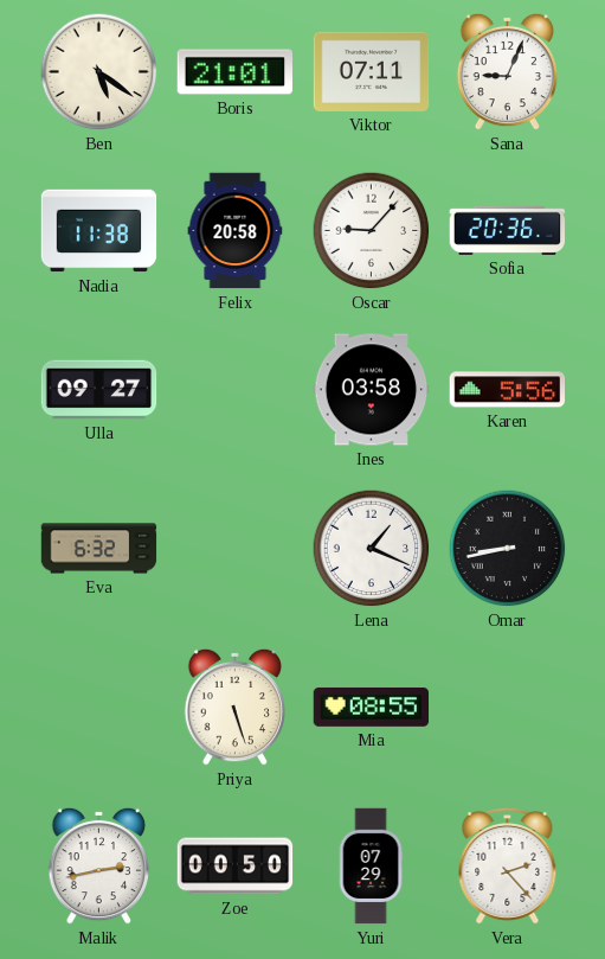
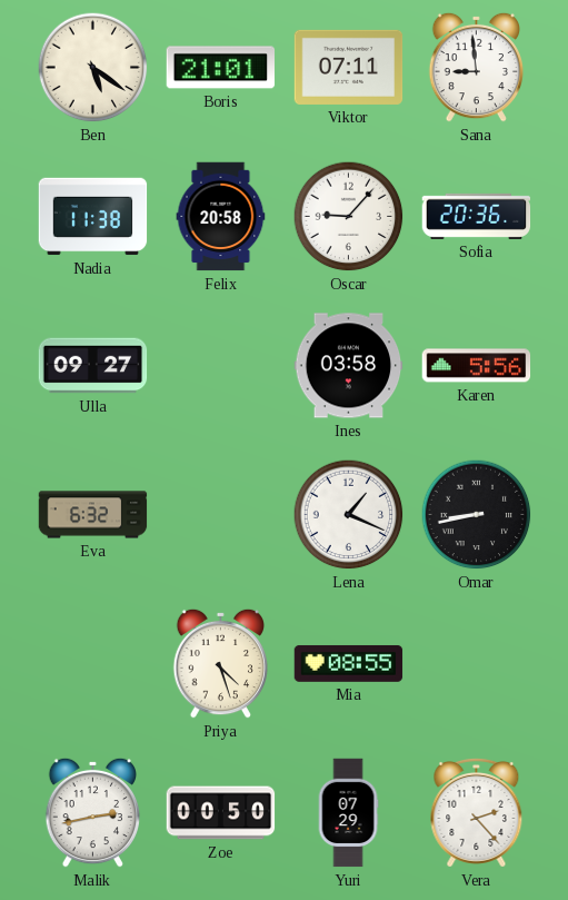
Sana: 9:04 -> 8:59 (477, 67)
Priya: 5:27 -> 4:27 (221, 663)
